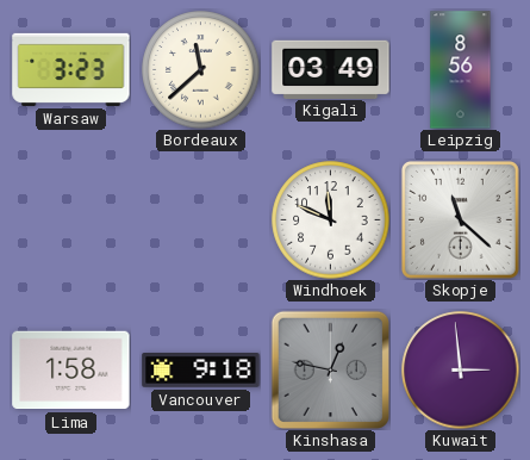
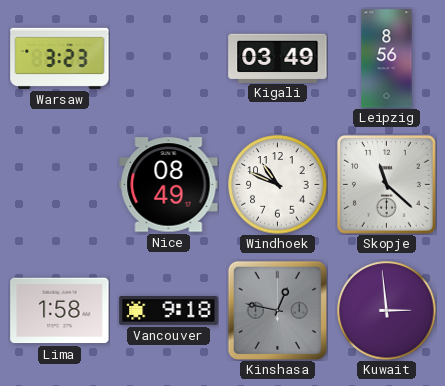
Bordeaux: 11:38 -> none (201, 70)
Nice: none -> 08:49 (169, 185)
Windhoek: 11:49 -> 10:49 (278, 185)
